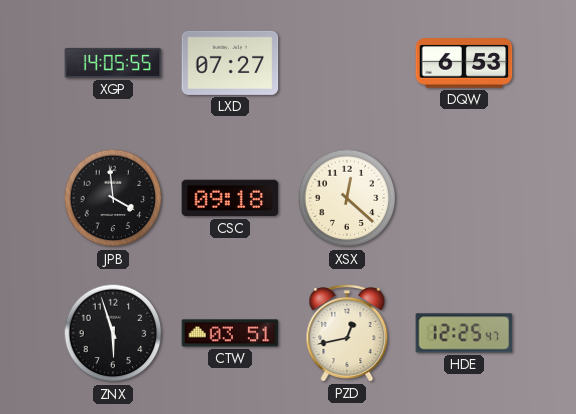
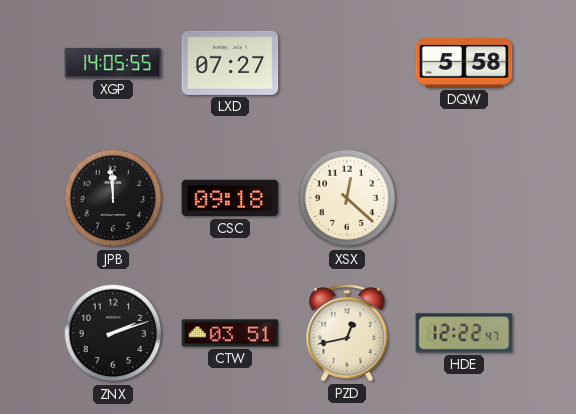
DQW: 6:53 -> 5:58 (464, 63)
JPB: 3:59 -> 11:59 (113, 198)
ZNX: 5:57 -> 2:12 (113, 333)
HDE: 12:25 -> 12:22 (464, 333)
